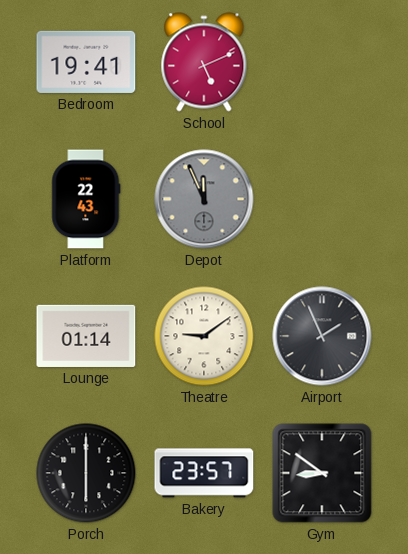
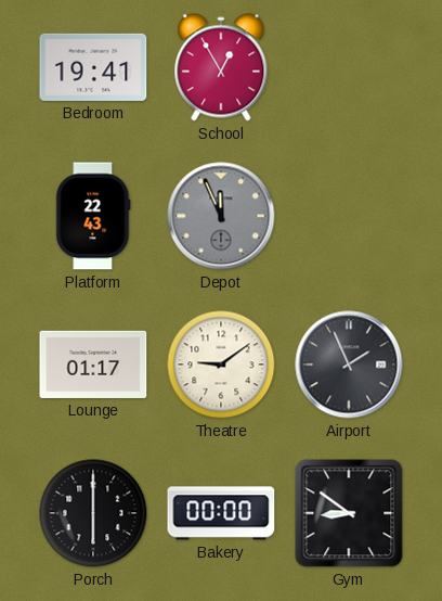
School: 5:11 -> 12:55 (221, 67)
Lounge: 01:14 -> 01:17 (93, 365)
Bakery: 23:57 -> 00:00 (221, 513)
